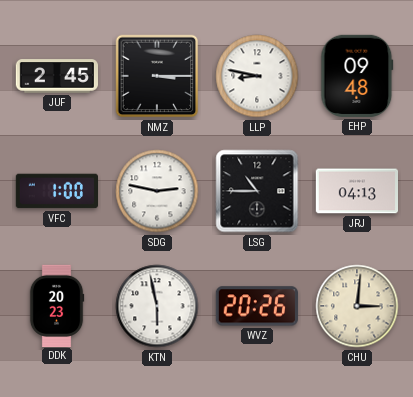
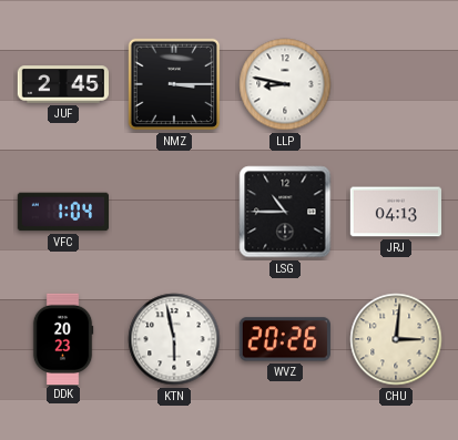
EHP: 09:48 -> none (357, 76)
VFC: 1:00 -> 1:04 (62, 212)
SDG: 2:47 -> none (157, 191)
